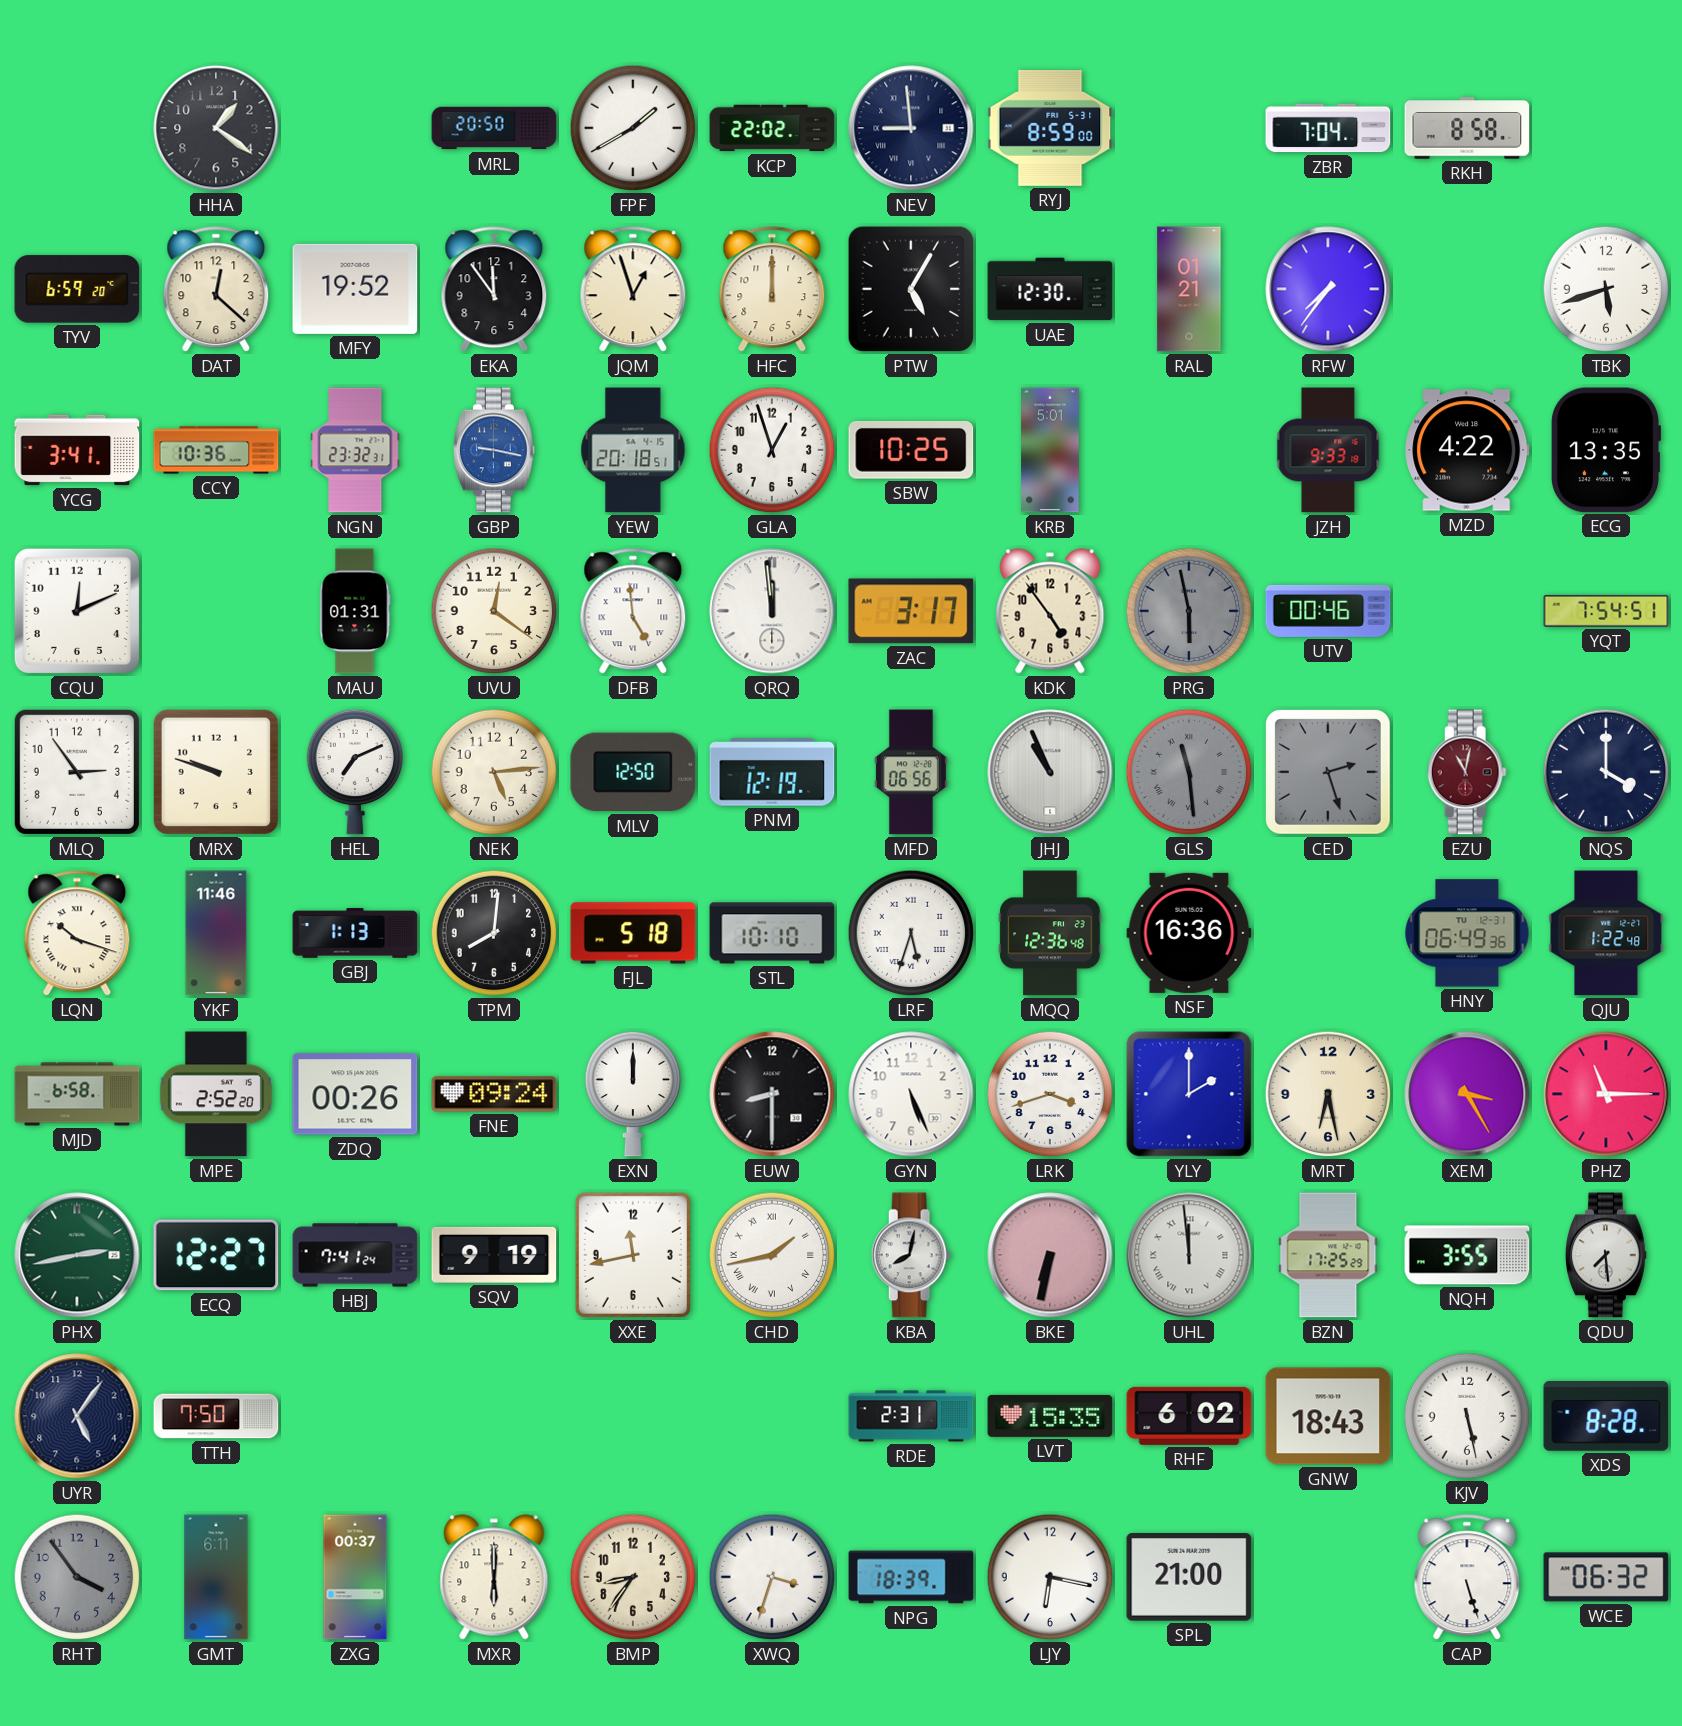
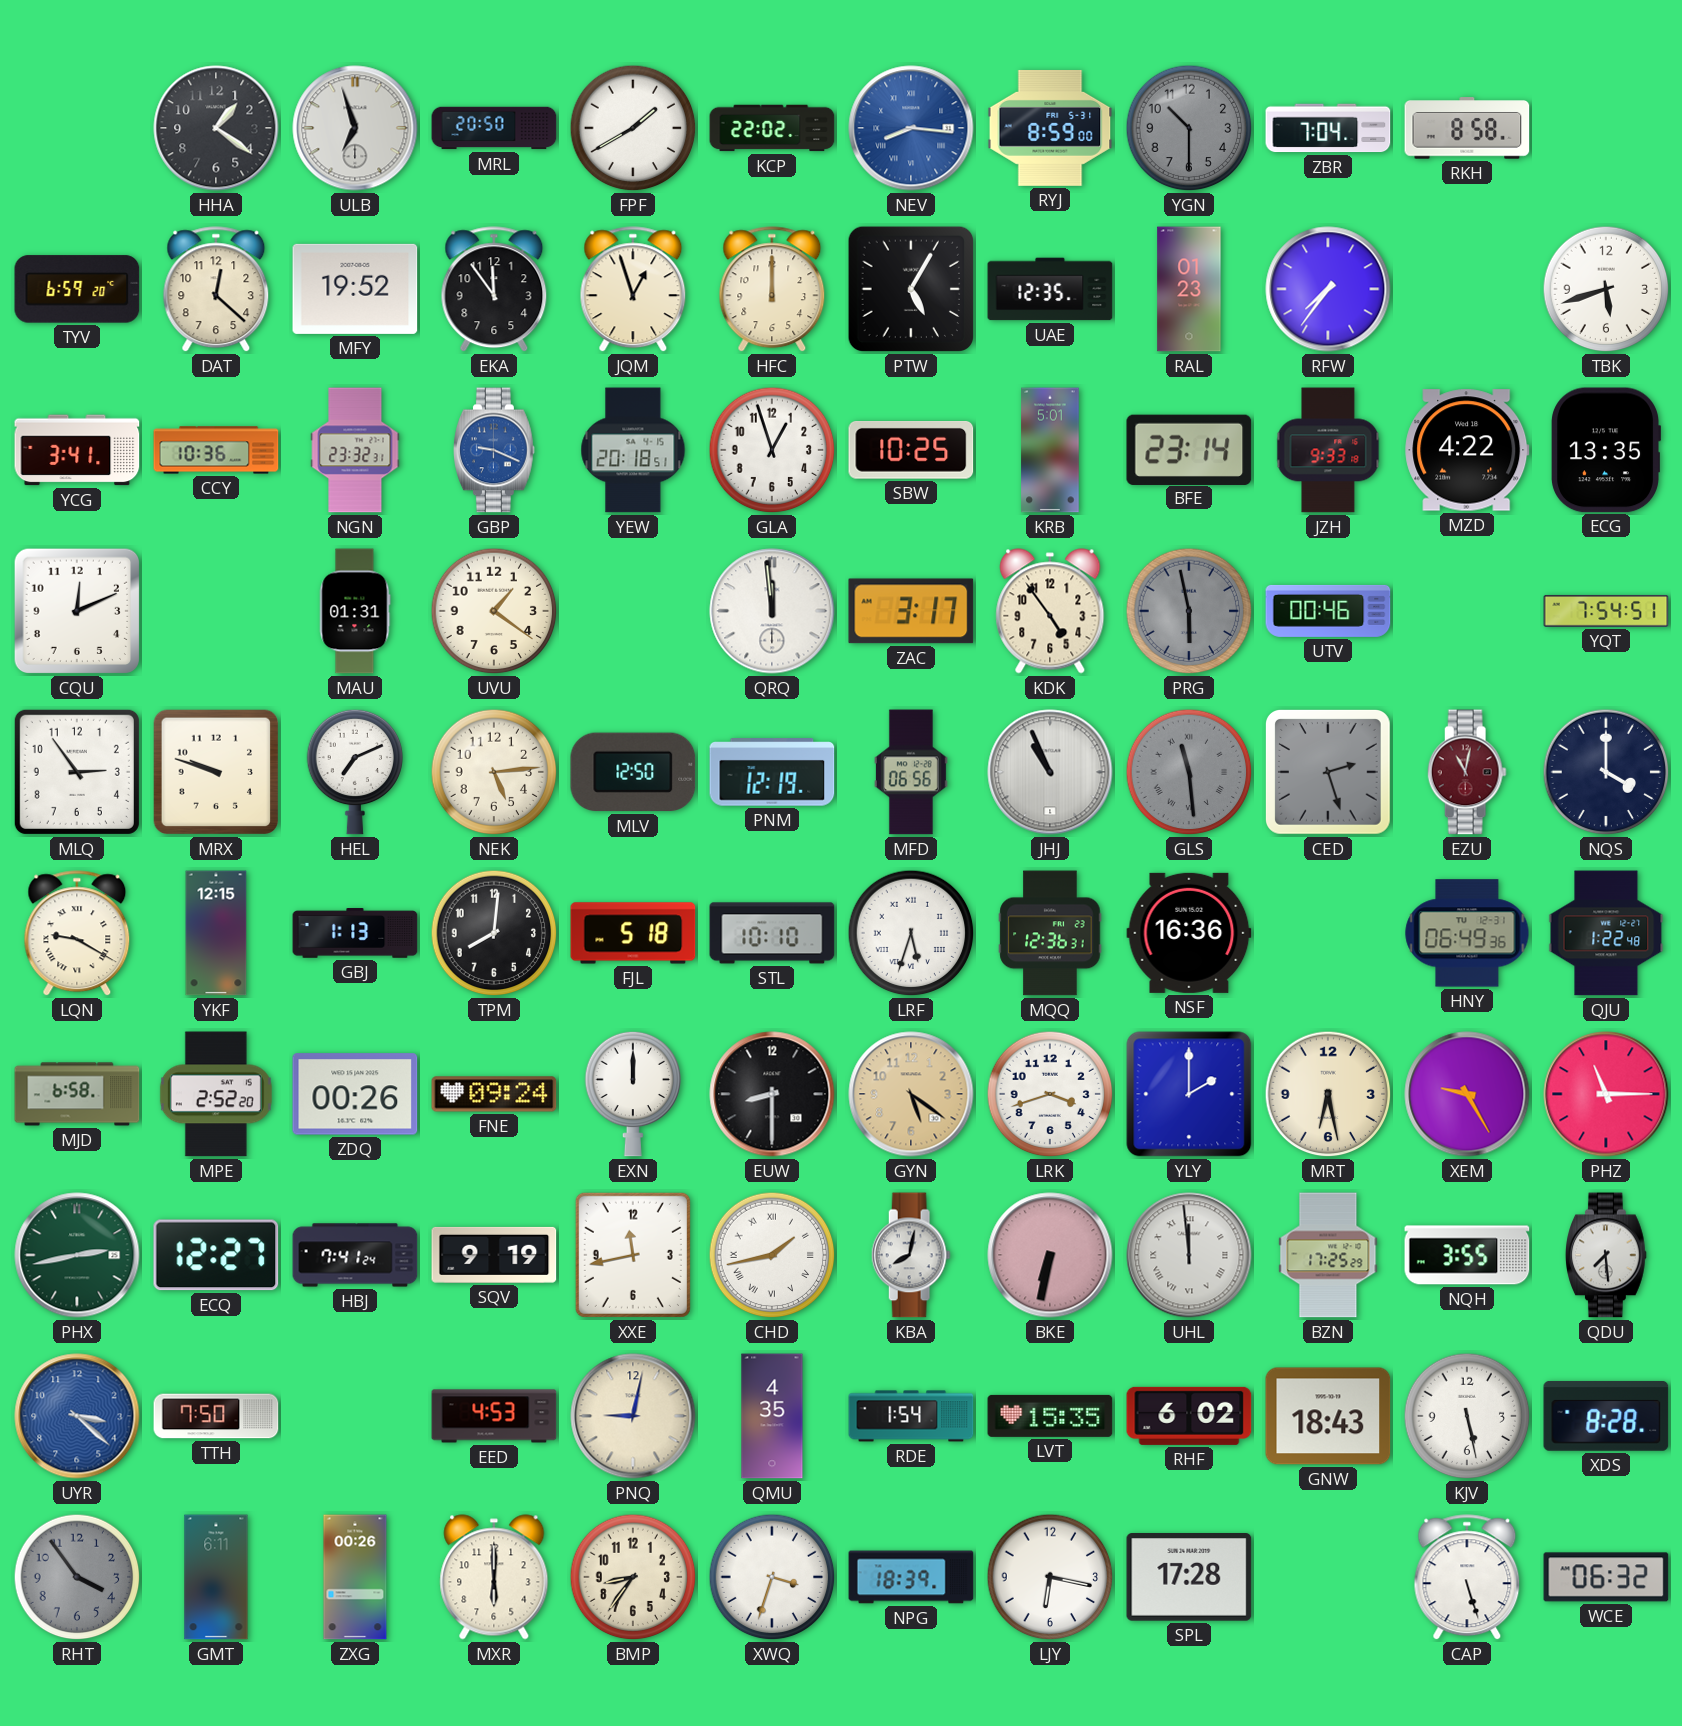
ULB: none -> 6:57 (355, 128)
NEV: 8:59 -> 8:16 (911, 128)
NEV dial: navy -> blue (911, 128)
YGN: none -> 10:30 (1189, 128)
UAE: 12:30 -> 12:35 (1050, 289)
RAL: 01:21 -> 01:23 (1189, 289)
GBP: 9:17 -> 9:19 (495, 450)
BFE: none -> 23:14 (1189, 449)
UVU: 12:21 -> 1:21 (494, 611)
DFB: 4:59 -> none (633, 612)
LQN: 10:18 -> 9:20 (77, 934)
YKF: 11:46 -> 12:15 (216, 933)
MQQ: 12:36:48 -> 12:36:31 (1050, 933)
GYN: 5:26 -> 5:21 (911, 1094)
GYN dial: white -> champagne (911, 1094)
XEM: 3:25 -> 9:25 (1467, 1094)
UYR: 5:06 -> 3:22 (77, 1416)
UYR dial: navy -> blue (77, 1416)
EED: none -> 4:53 (494, 1416)
PNQ: none -> 9:02 (633, 1416)
QMU: none -> 4:35 (772, 1416)
RDE: 2:31 -> 1:54 (911, 1416)
ZXG: 00:37 -> 00:26 (355, 1577)
SPL: 21:00 -> 17:28 (1189, 1578)
